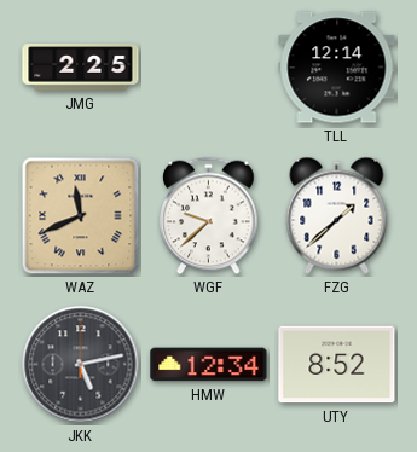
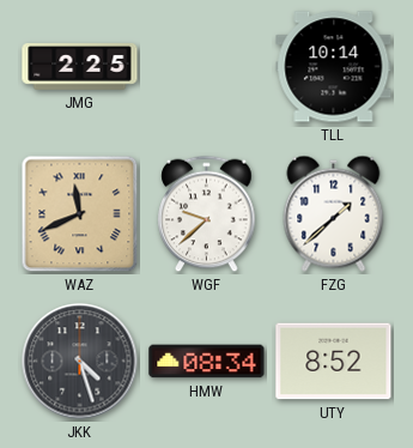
TLL: 12:14 -> 10:14 (334, 67)
JKK: 5:13 -> 4:27 (80, 362)
HMW: 12:34 -> 08:34 (207, 362)
